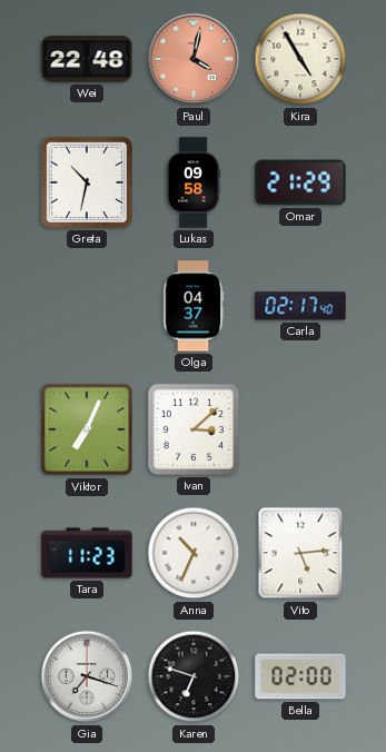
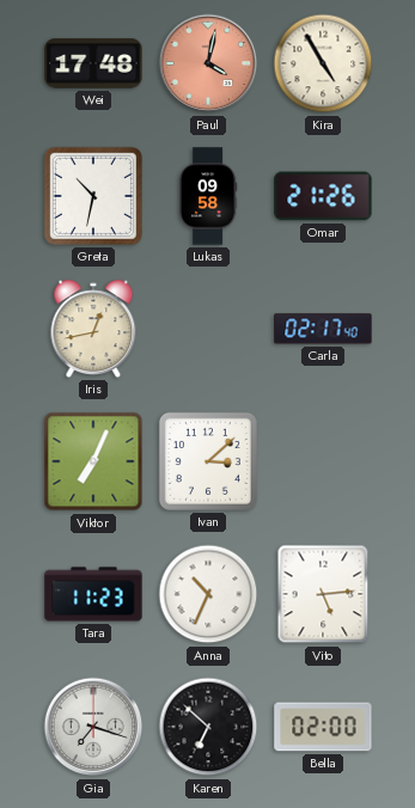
Wei: 22:48 -> 17:48 (93, 63)
Omar: 21:29 -> 21:26 (323, 196)
Iris: none -> 12:43 (93, 329)
Olga: 04:37 -> none (194, 306)
Karen: 6:48 -> 6:52 (208, 727)
